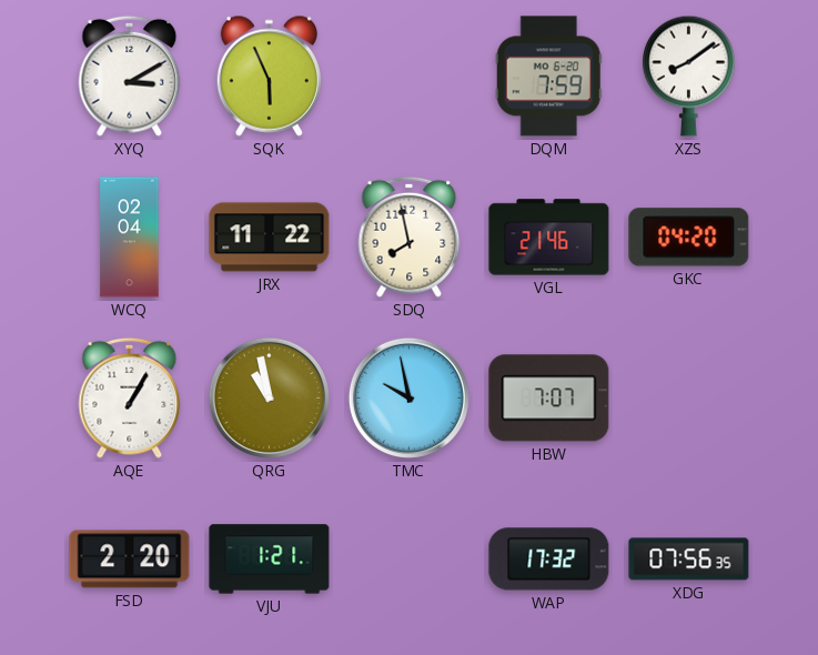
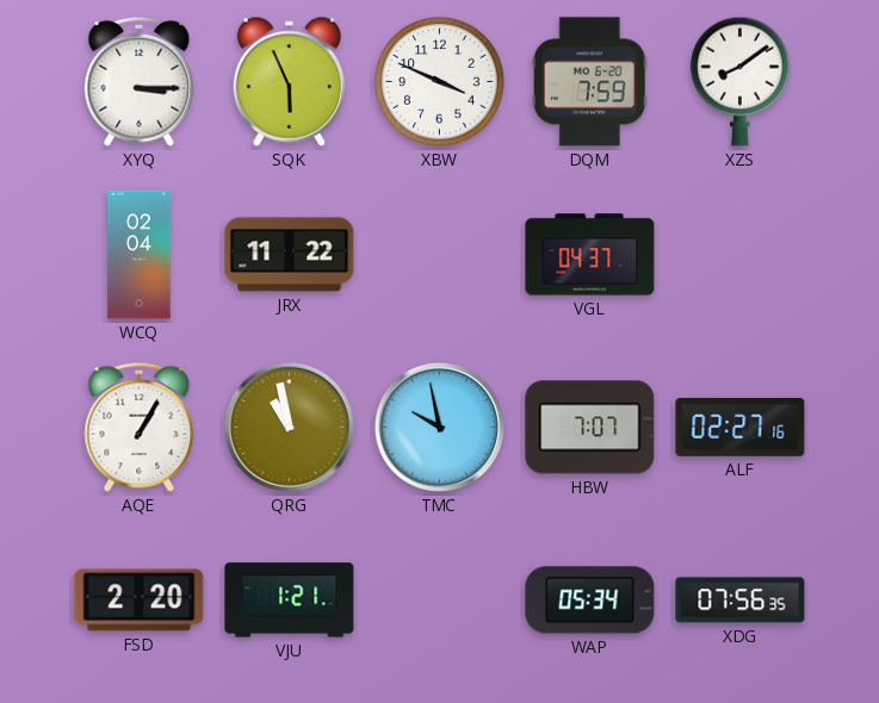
XYQ: 3:10 -> 3:15 (140, 81)
XBW: none -> 3:49 (440, 82)
SDQ: 7:58 -> none (410, 236)
VGL: 21:46 -> 04:37 (590, 255)
GKC: 04:20 -> none (689, 238)
ALF: none -> 02:27 (741, 427)
WAP: 17:32 -> 05:34 (590, 601)
